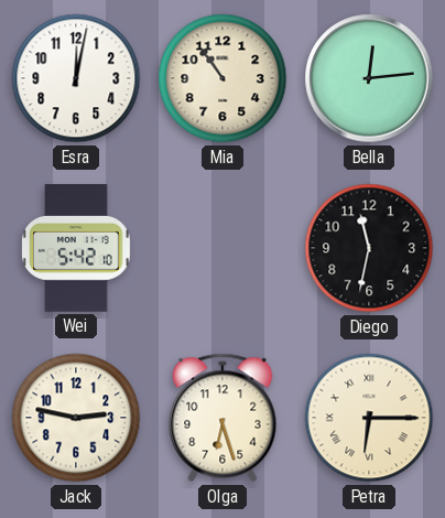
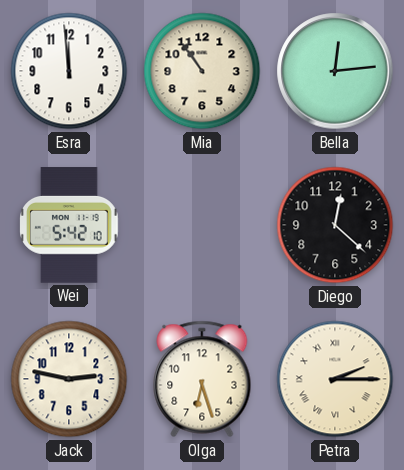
Esra: 12:02 -> 11:59 (69, 71)
Diego: 11:32 -> 12:22 (335, 225)
Petra: 6:15 -> 2:15 (335, 379)
